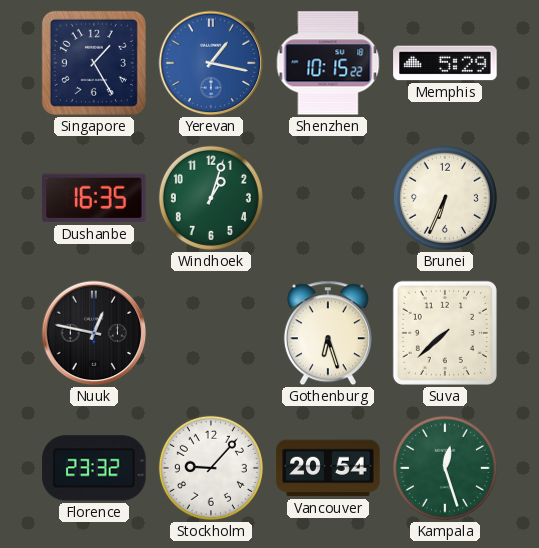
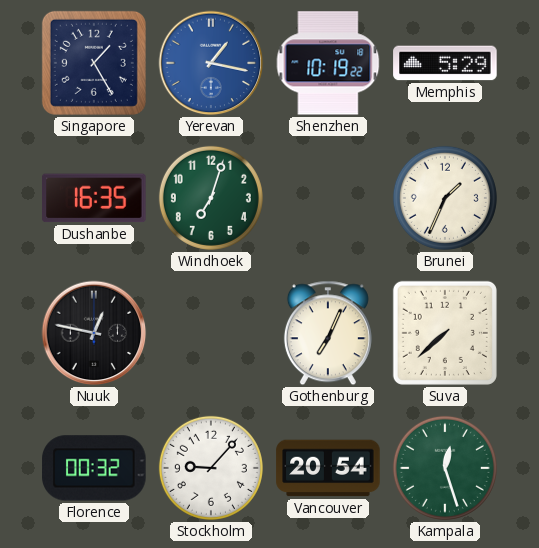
Shenzhen: 10:15 -> 10:19 (328, 63)
Windhoek: 1:03 -> 7:03 (211, 198)
Brunei: 6:34 -> 1:34 (445, 198)
Gothenburg: 6:27 -> 7:04 (328, 333)
Florence: 23:32 -> 00:32 (94, 468)
